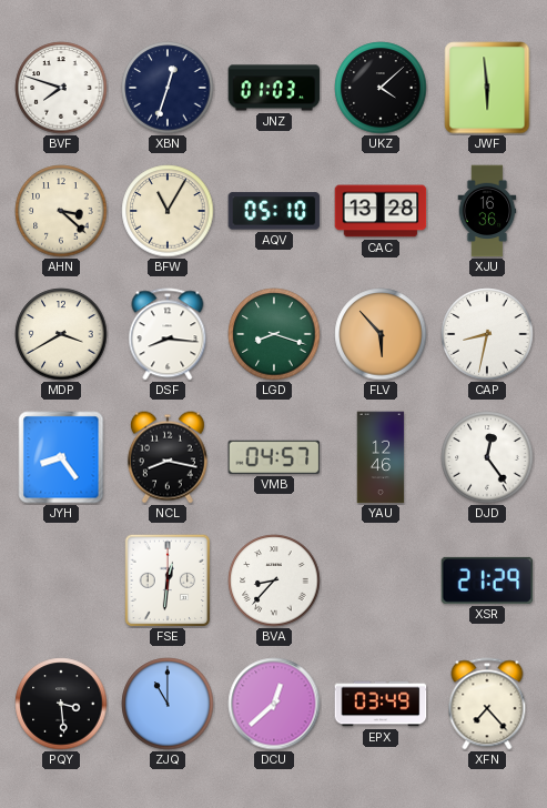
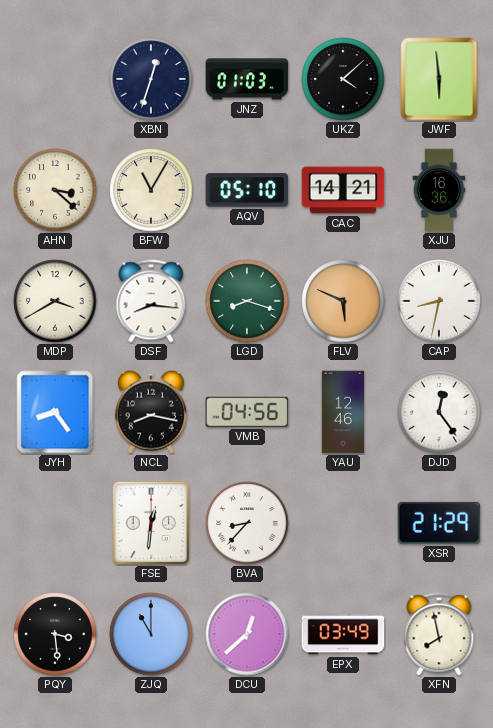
BVF: 7:48 -> none (61, 88)
CAC: 13:28 -> 14:21 (343, 190)
FLV: 5:53 -> 5:49 (343, 301)
VMB: 04:57 -> 04:56 (247, 412)
XFN: 7:23 -> 7:58 (439, 634)
